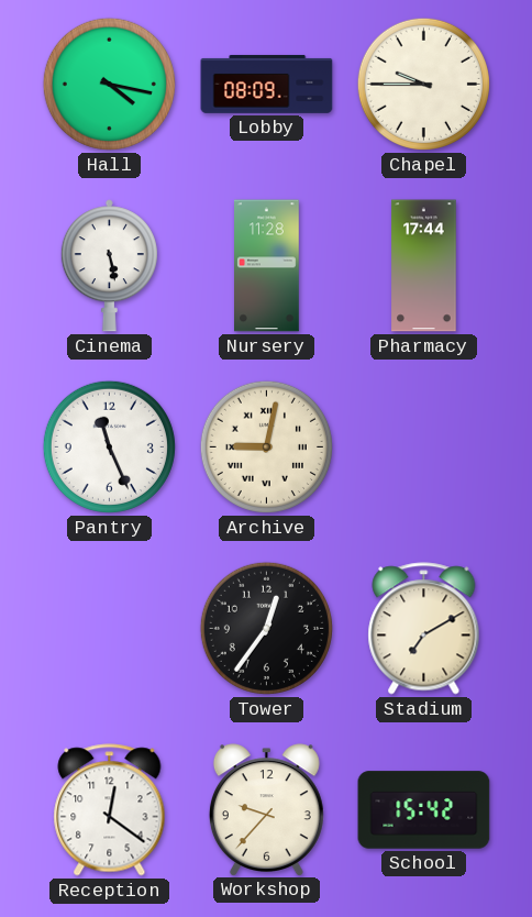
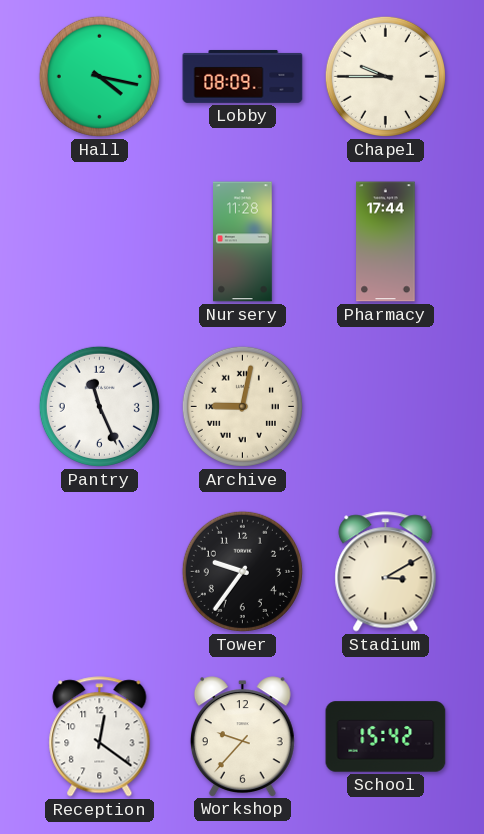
Cinema: 5:28 -> none (109, 266)
Tower: 12:36 -> 9:36 (242, 571)
Stadium: 7:10 -> 3:10 (386, 572)
